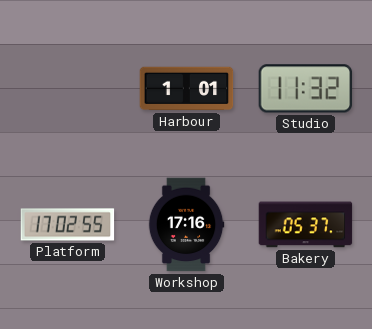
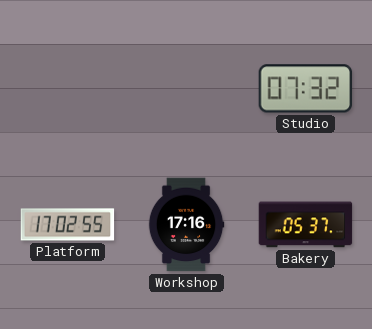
Harbour: 1:01 -> none (187, 89)
Studio: 11:32 -> 07:32 (306, 89)
